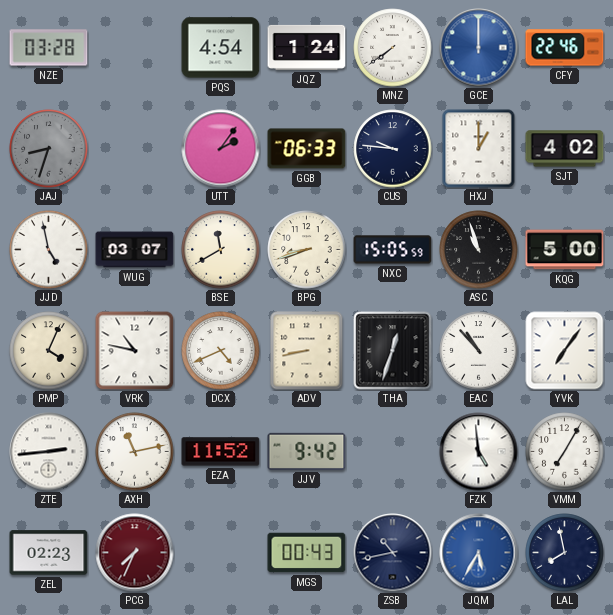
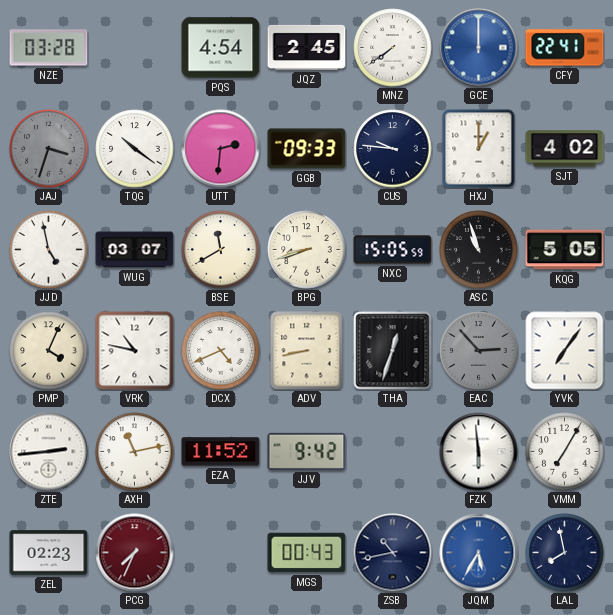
JQZ: 1:24 -> 2:45 (307, 47)
CFY: 22:46 -> 22:41 (565, 48)
JAJ: 8:33 -> 3:33 (49, 149)
TQG: none -> 10:21 (135, 149)
UTT: 2:06 -> 2:31 (221, 149)
GGB: 06:33 -> 09:33 (307, 149)
KQG: 5:00 -> 5:05 (565, 250)
EAC: 10:53 -> 2:53 (479, 351)
EAC dial: white -> grey (479, 351)
FZK: 4:59 -> 5:59 (479, 452)
